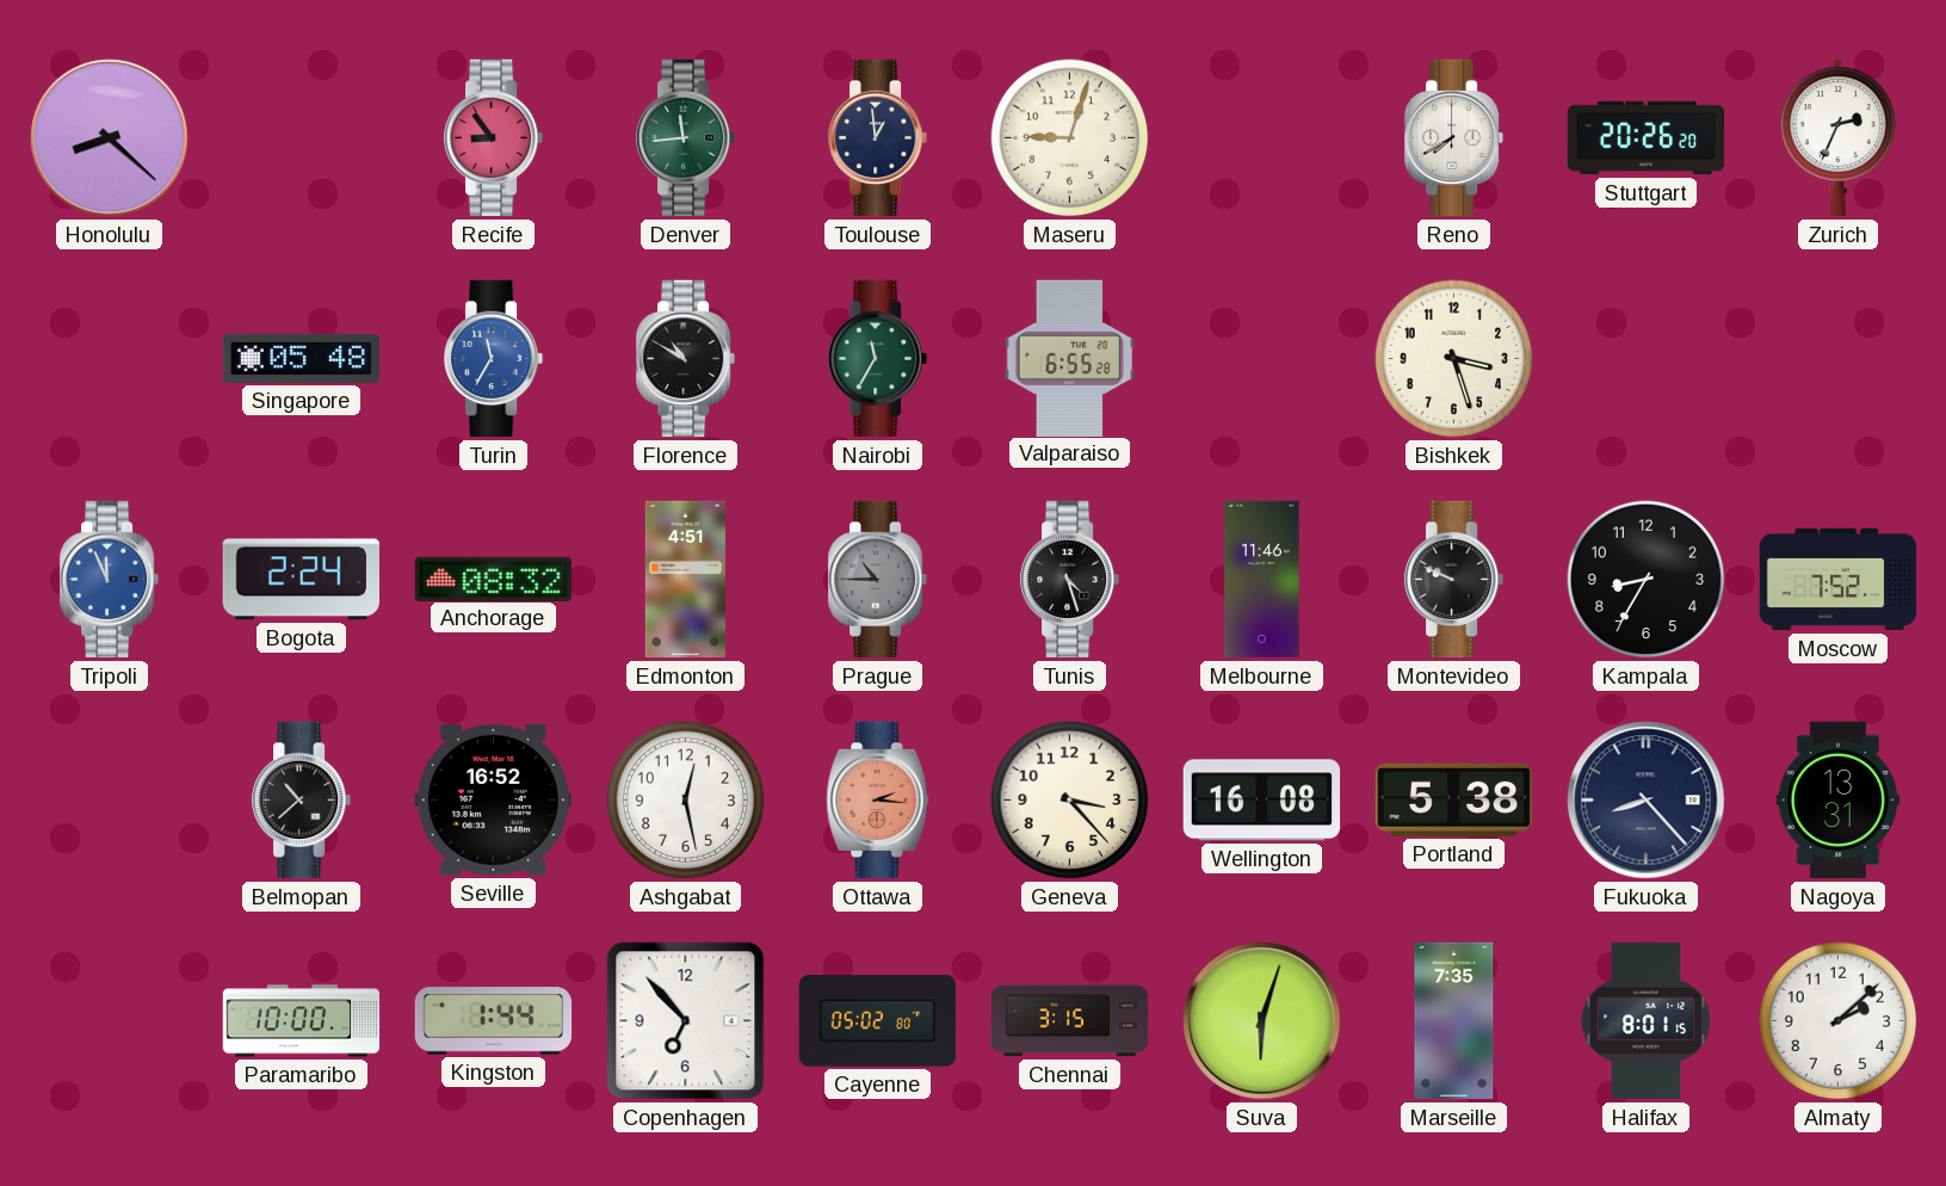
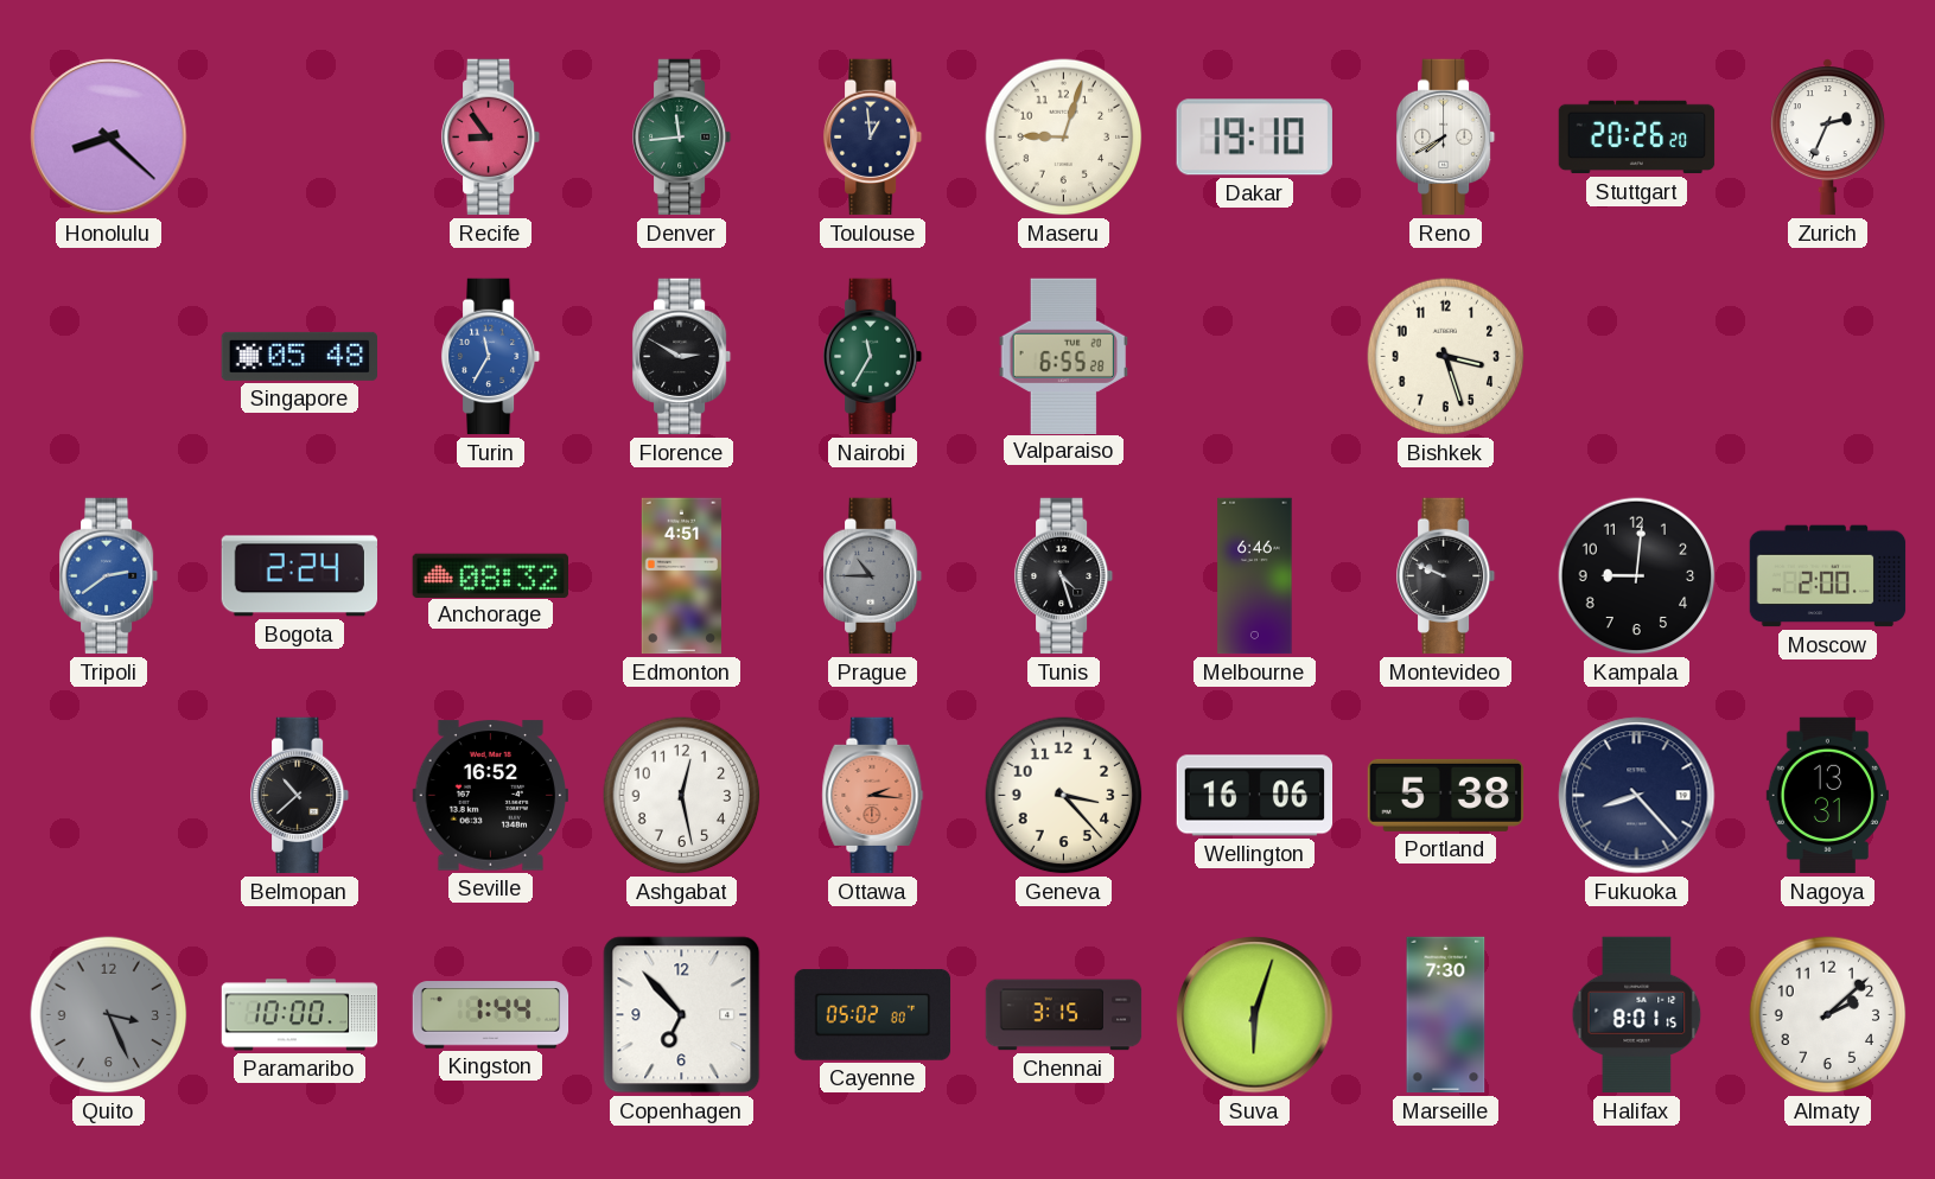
Dakar: none -> 19:10 (1254, 138)
Florence: 10:50 -> 2:50 (682, 357)
Tripoli: 11:56 -> 2:39 (109, 576)
Melbourne: 11:46 -> 6:46 (1255, 576)
Kampala: 8:35 -> 9:01 (1637, 576)
Moscow: 7:52 -> 2:00 (1828, 576)
Wellington: 16:08 -> 16:06 (1255, 796)
Quito: none -> 3:26 (109, 1015)
Marseille: 7:35 -> 7:30 (1446, 1015)
